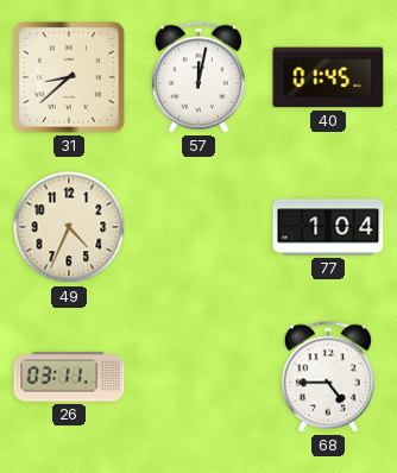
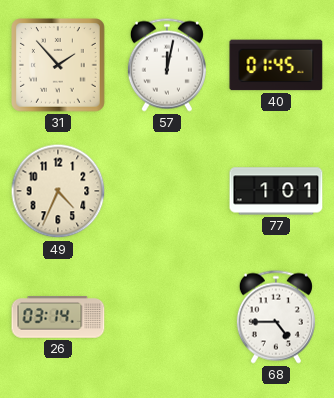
31: 8:38 -> 1:53 (59, 66)
77: 1:04 -> 1:01 (276, 191)
26: 03:11 -> 03:14 (58, 317)
